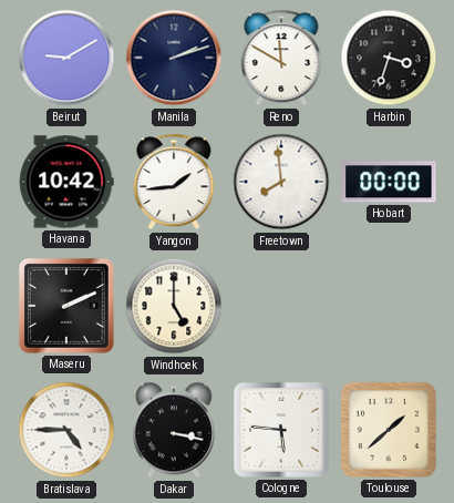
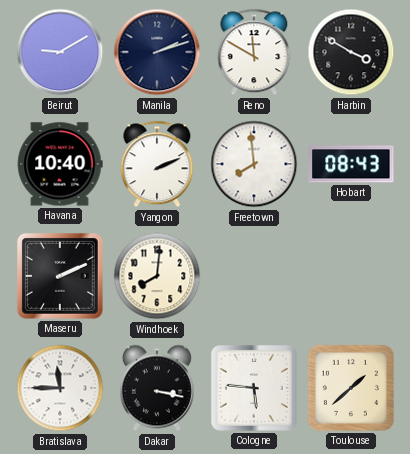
Harbin: 3:33 -> 3:50 (351, 52)
Havana: 10:42 -> 10:40 (60, 164)
Yangon: 1:44 -> 2:11 (157, 164)
Hobart: 00:00 -> 08:43 (351, 164)
Windhoek: 5:00 -> 8:01 (157, 276)
Bratislava: 4:45 -> 11:45 (60, 388)
